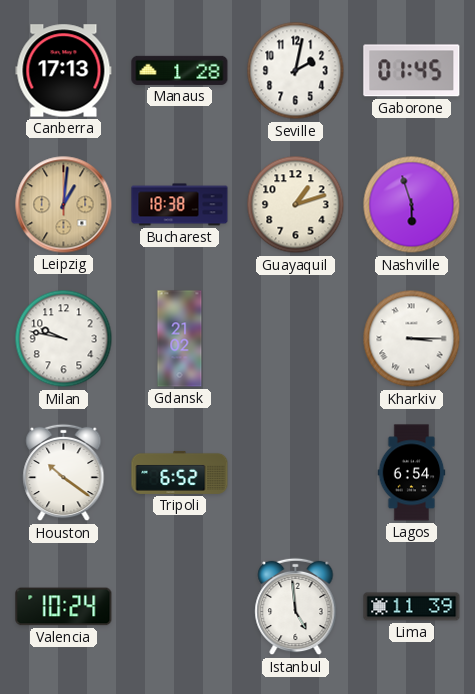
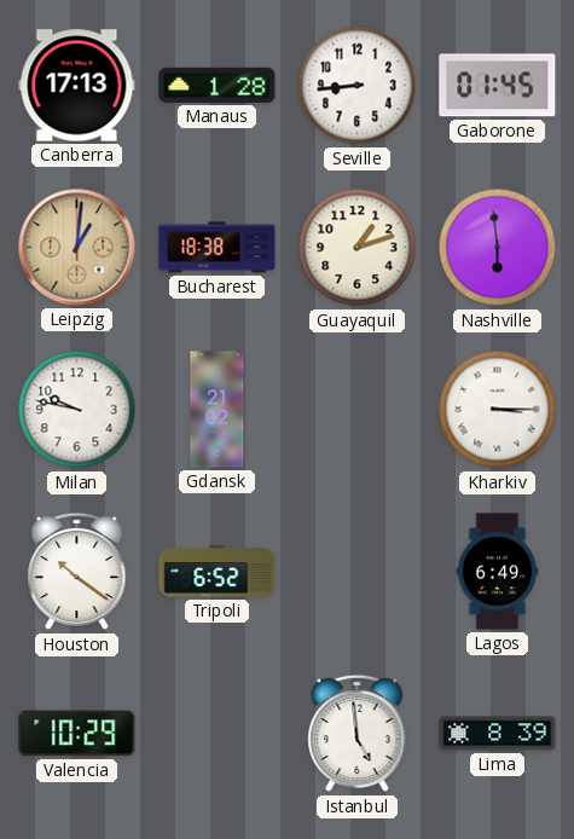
Seville: 2:02 -> 8:44 (358, 86)
Nashville: 5:57 -> 5:59 (498, 248)
Lagos: 6:54 -> 6:49 (498, 572)
Valencia: 10:24 -> 10:29 (77, 734)
Lima: 11:39 -> 8:39 (498, 734)
